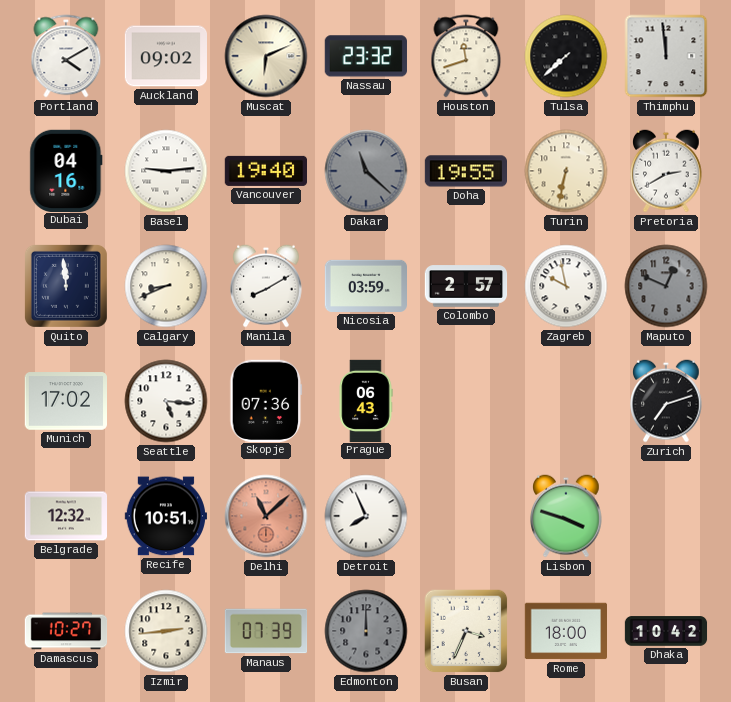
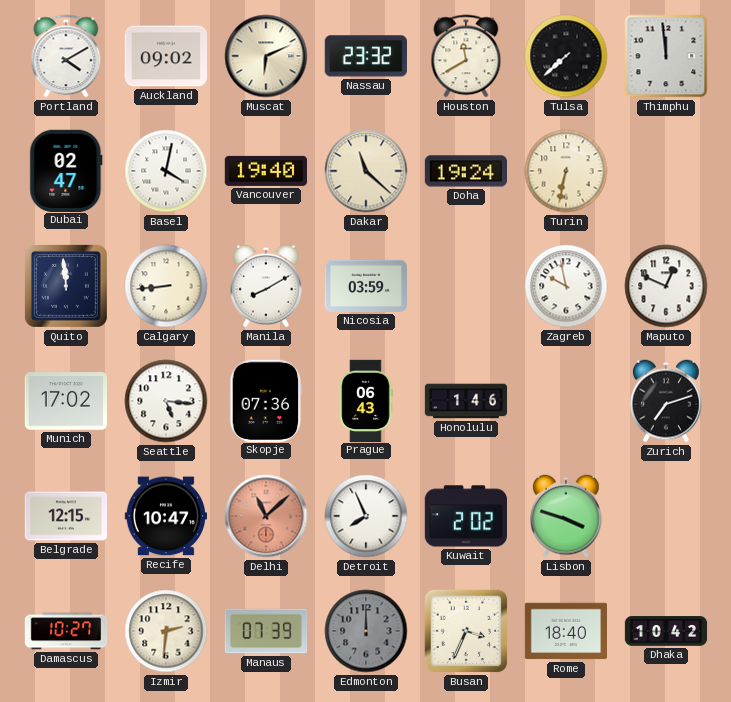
Houston: 11:42 -> 11:40 (466, 56)
Dubai: 04:16 -> 02:47 (66, 170)
Basel: 9:14 -> 4:02 (166, 171)
Dakar dial: grey -> cream (366, 171)
Doha: 19:55 -> 19:24 (465, 171)
Pretoria: 2:40 -> none (667, 171)
Calgary: 8:41 -> 8:44 (166, 286)
Colombo: 2:57 -> none (466, 286)
Maputo dial: grey -> white (666, 286)
Honolulu: none -> 1:46 (466, 401)
Belgrade: 12:32 -> 12:15 (66, 516)
Recife: 10:51 -> 10:47 (165, 516)
Kuwait: none -> 2:02 (465, 516)
Izmir: 2:44 -> 2:31 (166, 631)
Rome: 18:00 -> 18:40 (565, 631)
